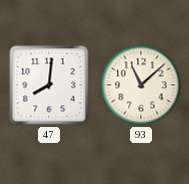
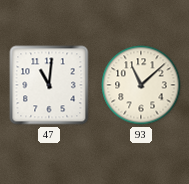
47: 8:01 -> 11:01 (49, 85)
